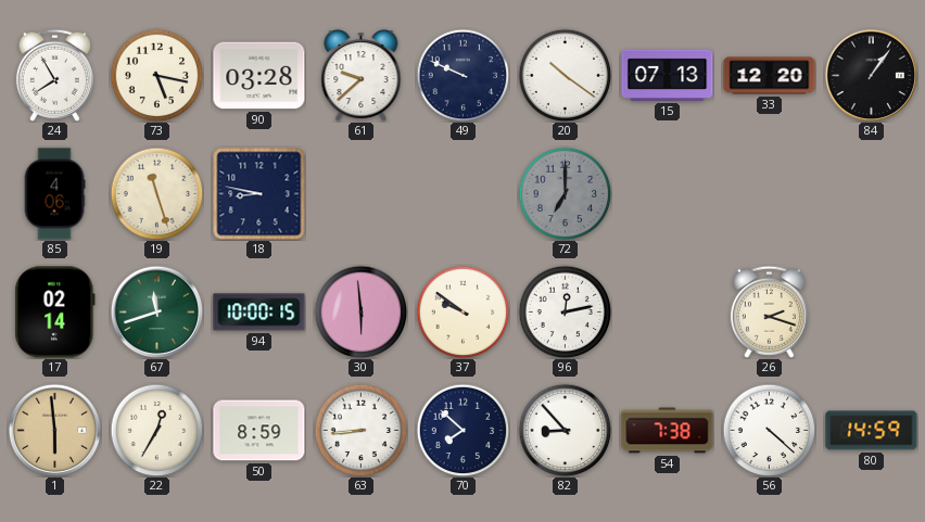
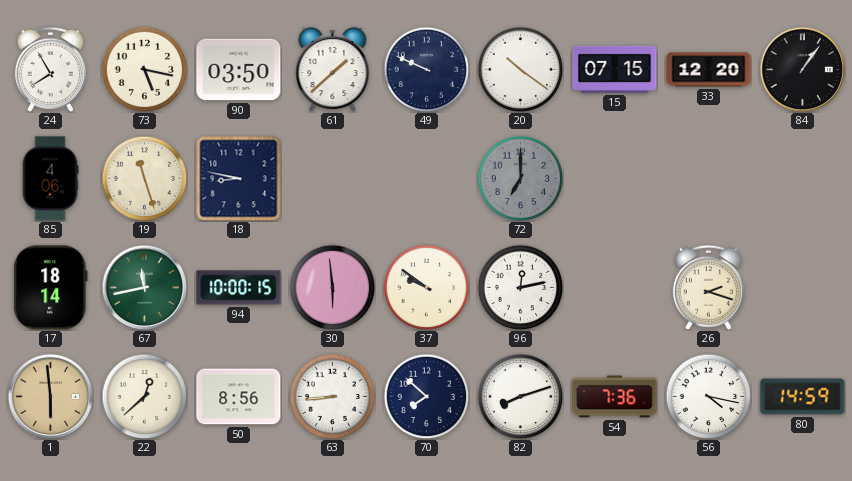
90: 03:28 -> 03:50 (239, 70)
61: 9:38 -> 1:38 (333, 70)
15: 07:13 -> 07:15 (615, 69)
17: 02:14 -> 18:14 (51, 288)
67: 11:42 -> 11:43 (144, 287)
22: 12:35 -> 12:38 (144, 396)
50: 8:59 -> 8:56 (239, 397)
82: 8:53 -> 8:12 (520, 396)
54: 7:38 -> 7:36 (615, 397)
56: 4:22 -> 4:17 (708, 396)
